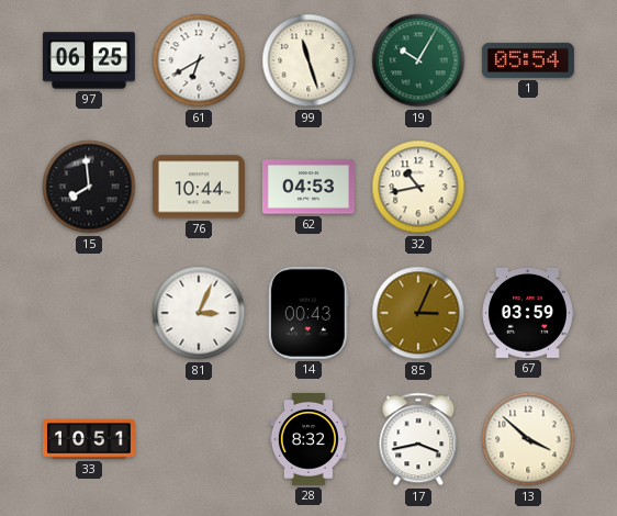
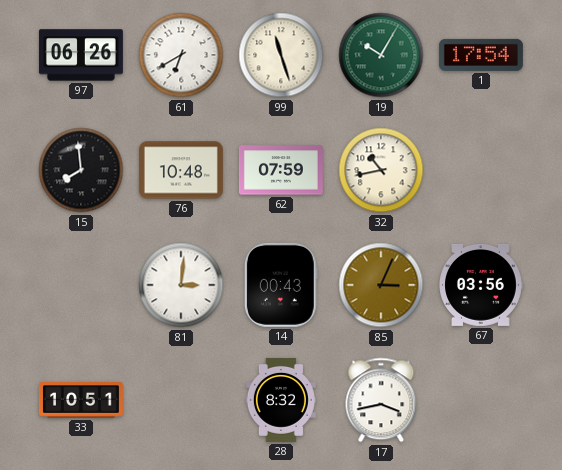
97: 06:25 -> 06:26 (81, 55)
1: 05:54 -> 17:54 (481, 55)
76: 10:44 -> 10:48 (181, 170)
62: 04:53 -> 07:59 (281, 170)
81: 3:04 -> 3:01 (181, 285)
67: 03:59 -> 03:56 (481, 285)
13: 3:52 -> none (528, 439)
